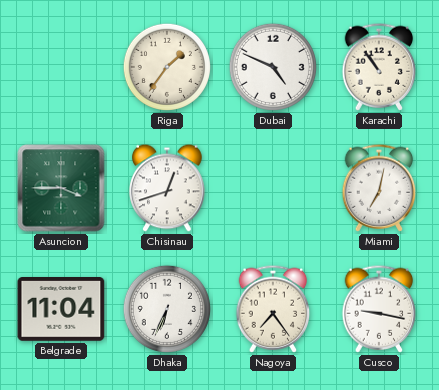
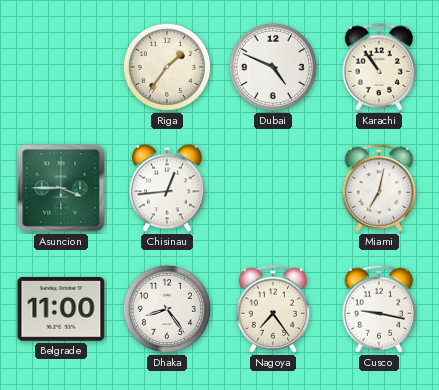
Chisinau: 12:42 -> 12:44 (167, 188)
Belgrade: 11:04 -> 11:00 (61, 310)
Dhaka: 6:34 -> 8:24 (167, 309)
